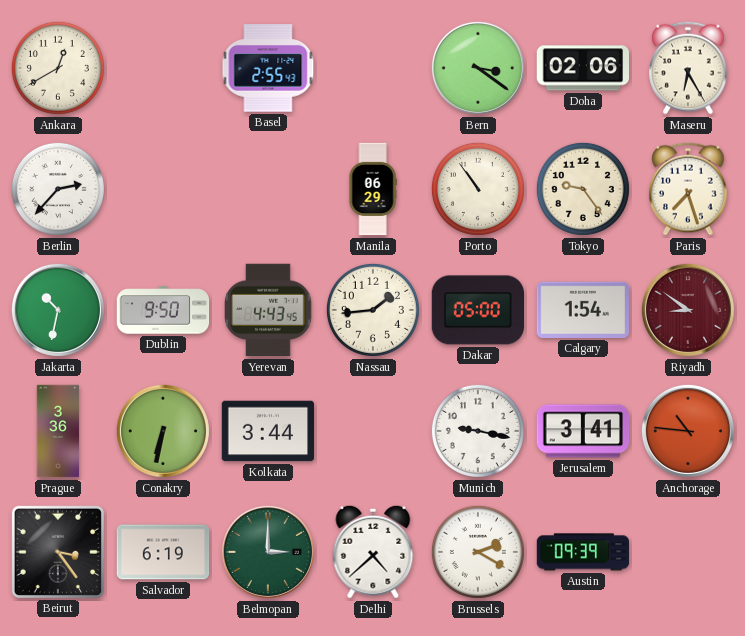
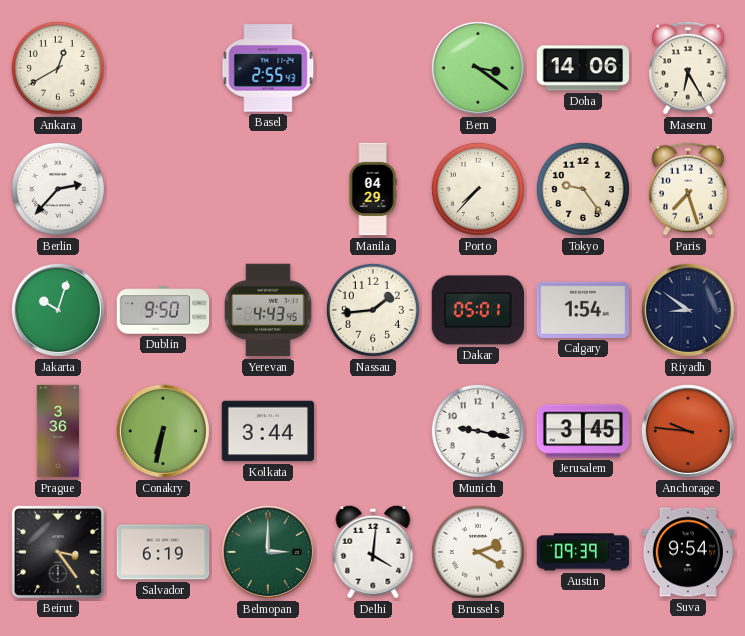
Doha: 02:06 -> 14:06 (582, 68)
Manila: 06:29 -> 04:29 (373, 189)
Porto: 10:54 -> 7:37 (478, 189)
Jakarta: 10:32 -> 10:03 (58, 310)
Dakar: 05:00 -> 05:01 (477, 310)
Riyadh dial: burgundy -> navy (688, 310)
Jerusalem: 3:41 -> 3:45 (583, 431)
Anchorage: 10:46 -> 9:46 (688, 431)
Delhi: 4:38 -> 4:01 (373, 552)
Suva: none -> 9:54 (688, 552)
